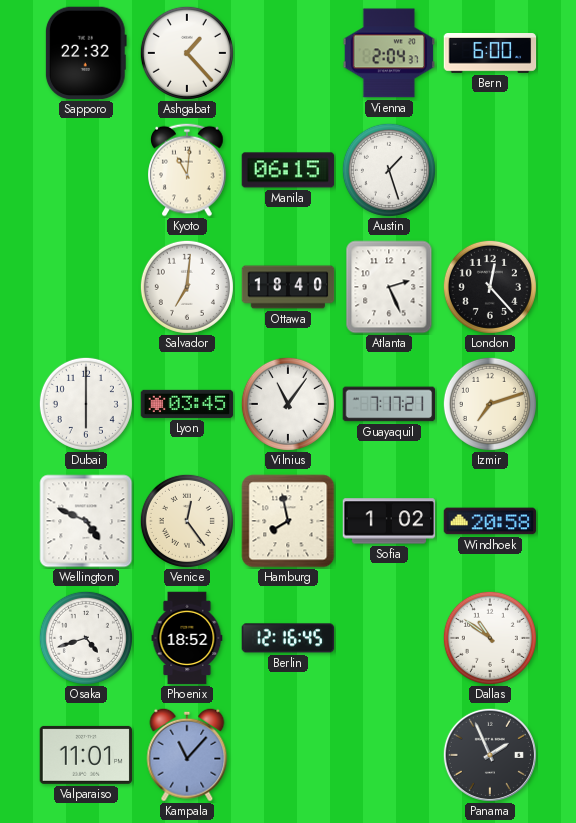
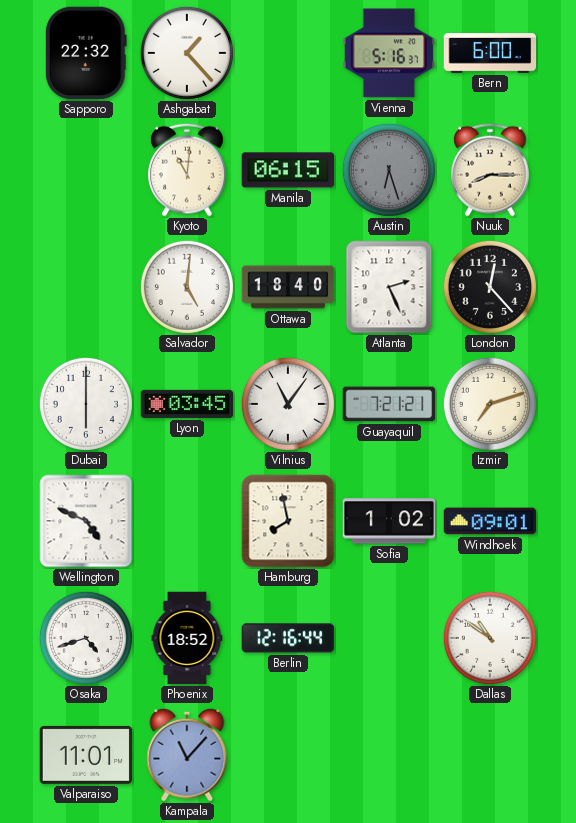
Vienna: 2:04 -> 5:16 (389, 53)
Austin: 1:27 -> 6:27 (389, 170)
Austin dial: white -> grey (389, 170)
Nuuk: none -> 8:15 (490, 170)
Salvador: 7:01 -> 5:01 (187, 287)
Guayaquil: 7:17 -> 7:21 (389, 404)
Venice: 12:24 -> none (187, 521)
Windhoek: 20:58 -> 09:01 (490, 521)
Berlin: 12:16:45 -> 12:16:44 (288, 638)
Panama: 1:56 -> none (490, 755)
